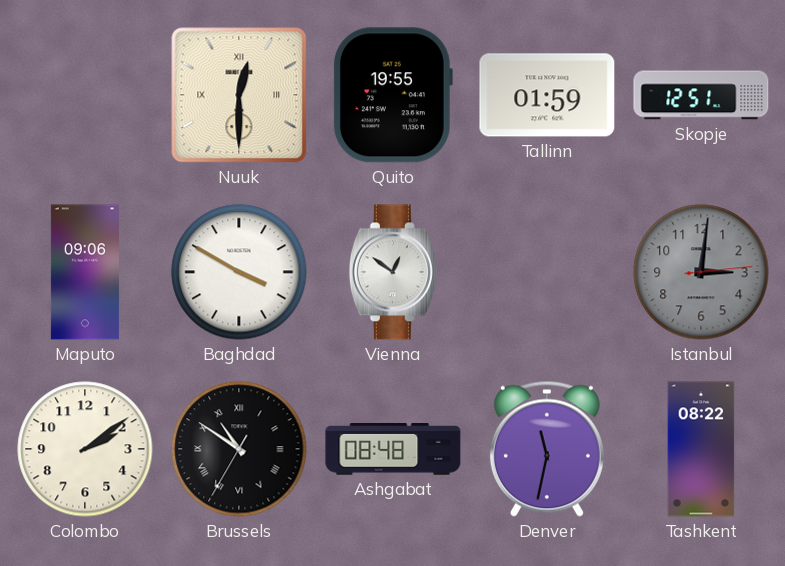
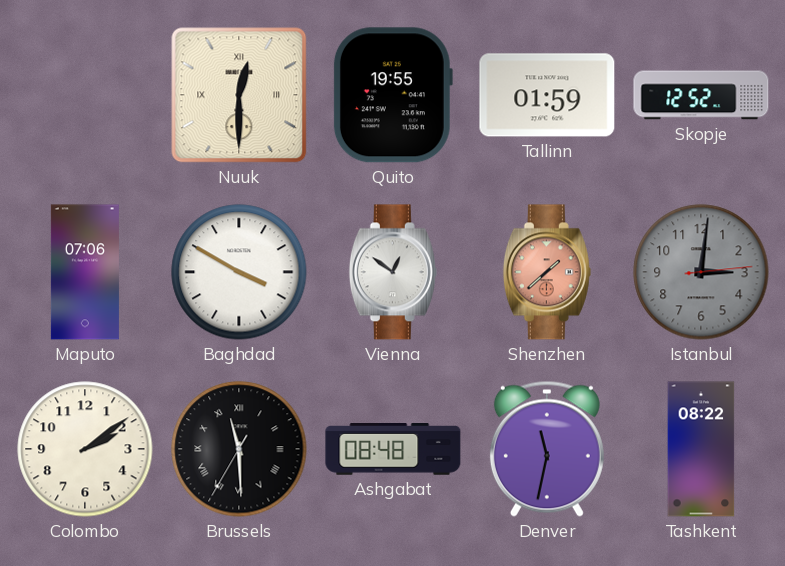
Skopje: 12:51 -> 12:52 (701, 95)
Maputo: 09:06 -> 07:06 (85, 272)
Shenzhen: none -> 1:38 (547, 272)
Brussels: 10:50 -> 11:29 (239, 449)
